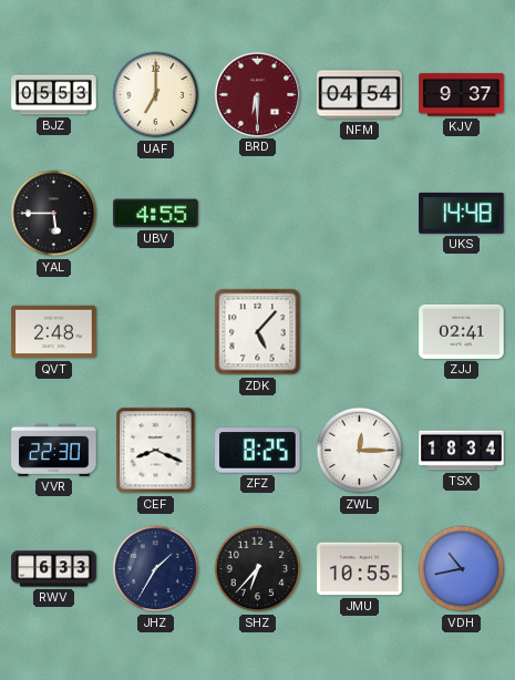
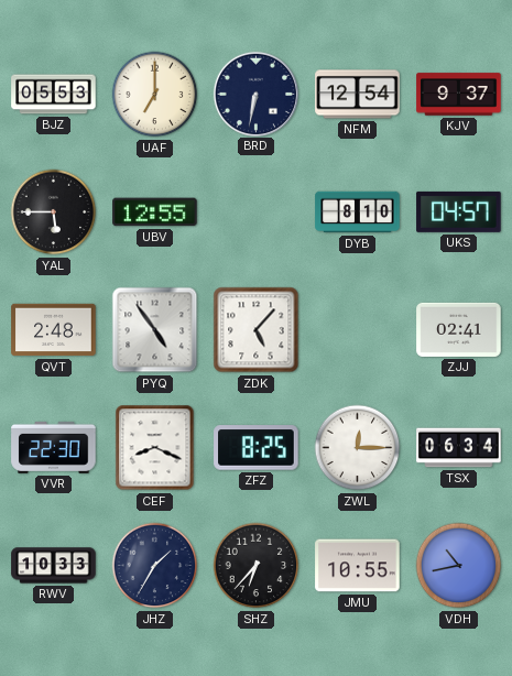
BRD: 6:30 -> 6:32 (255, 94)
BRD dial: burgundy -> navy (255, 94)
NFM: 04:54 -> 12:54 (358, 95)
UBV: 4:55 -> 12:55 (155, 212)
DYB: none -> 8:10 (358, 212)
UKS: 14:48 -> 04:57 (459, 211)
PYQ: none -> 4:54 (155, 330)
TSX: 18:34 -> 06:34 (459, 448)
RWV: 6:33 -> 10:33 (54, 566)
